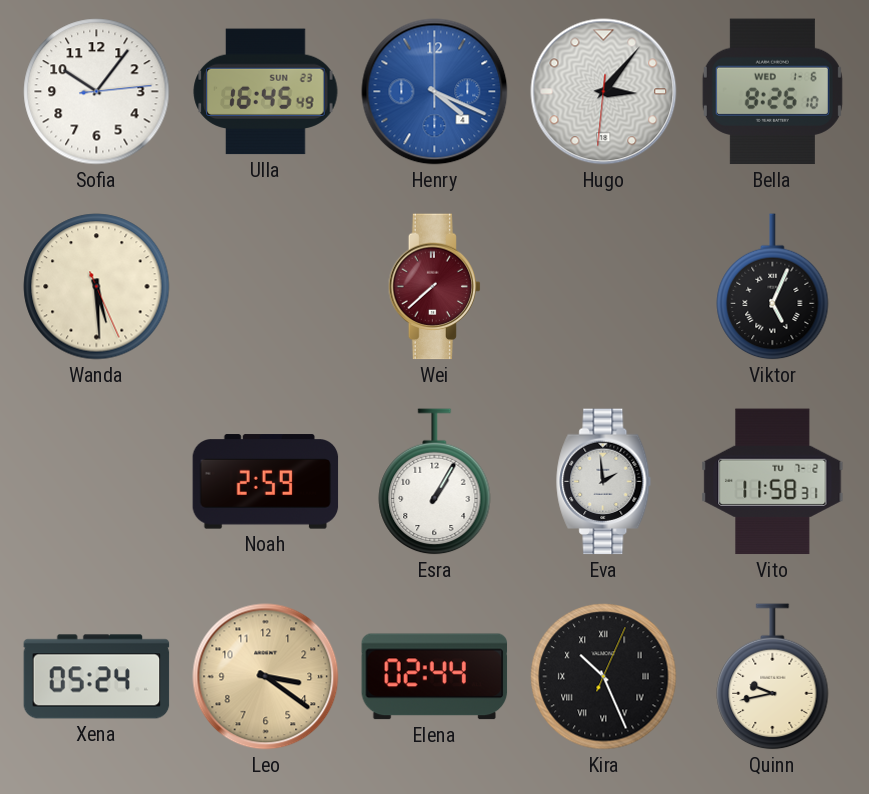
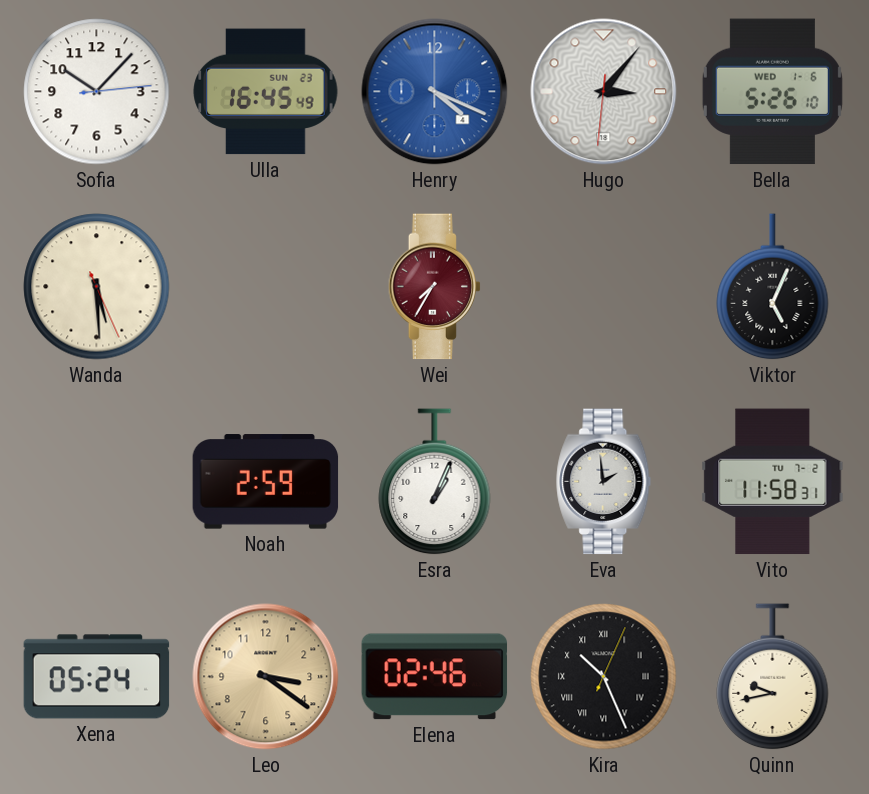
Sofia: 10:06 -> 10:07 (97, 92)
Bella: 8:26 -> 5:26 (772, 92)
Wei: 7:38 -> 7:35 (435, 287)
Esra: 1:05 -> 1:04 (435, 482)
Elena: 02:44 -> 02:46 (435, 677)
